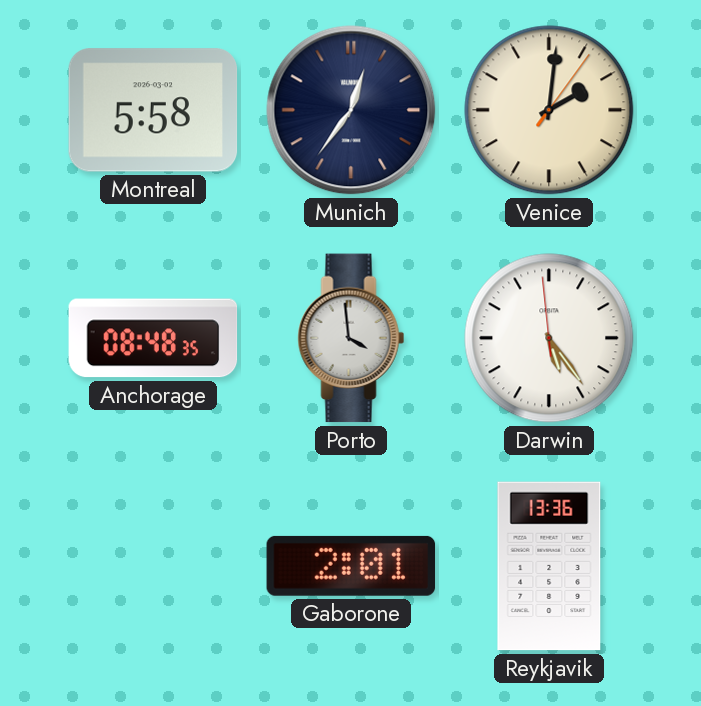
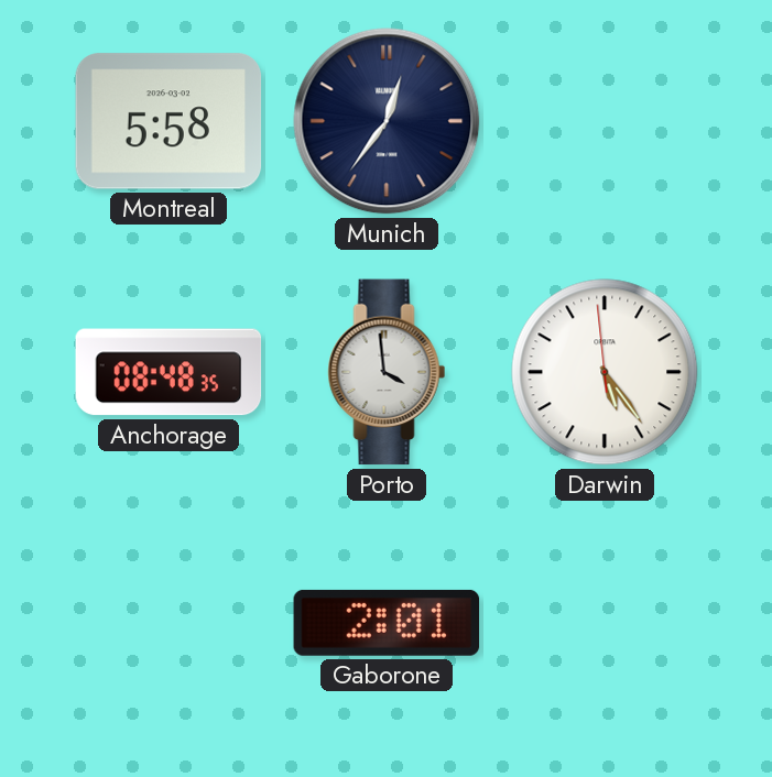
Venice: 2:01 -> none (549, 110)
Reykjavik: 13:36 -> none (549, 566)
